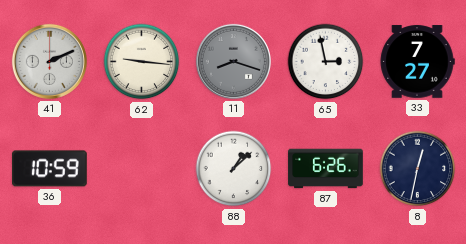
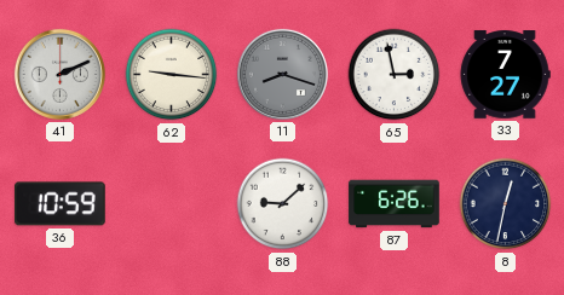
88: 1:08 -> 9:08 (283, 204)
